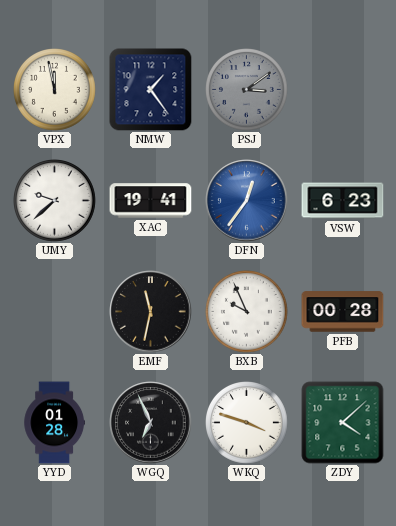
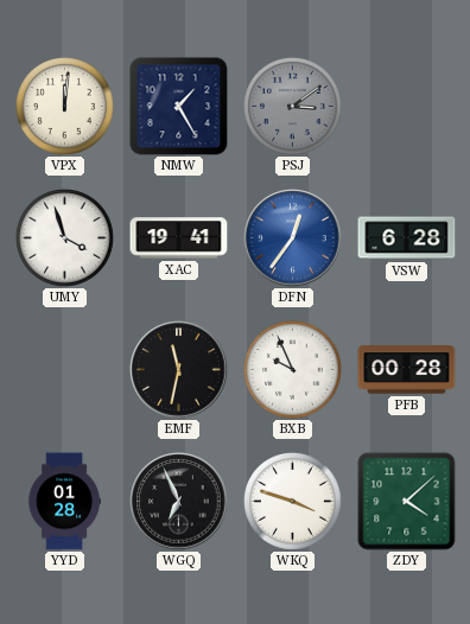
VPX: 11:58 -> 12:01 (65, 107)
NMW: 1:24 -> 1:25 (179, 107)
UMY: 9:38 -> 3:57 (65, 238)
VSW: 6:23 -> 6:28 (407, 238)
